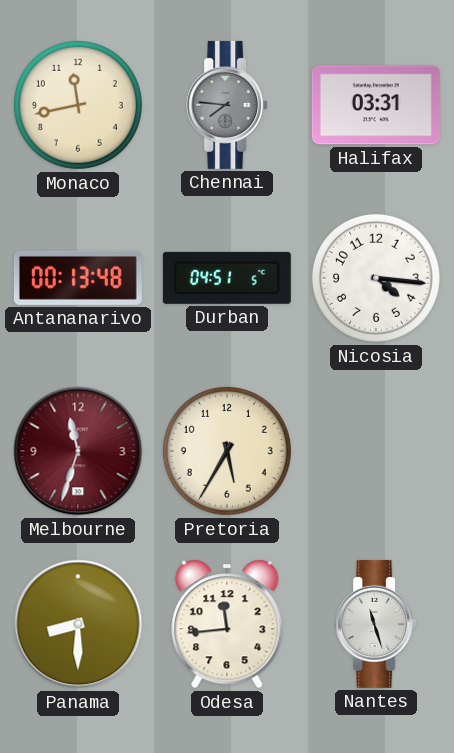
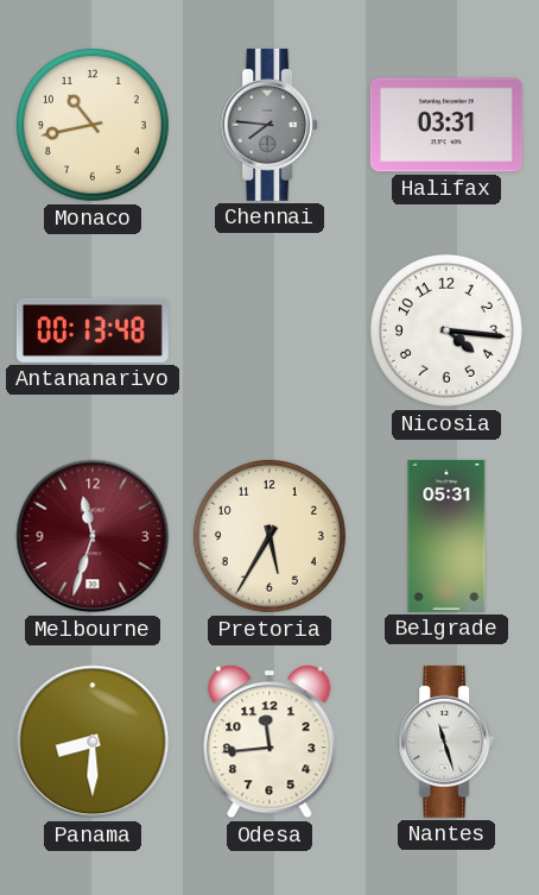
Monaco: 11:43 -> 10:43 (93, 125)
Durban: 04:51 -> none (227, 278)
Belgrade: none -> 05:31 (446, 536)
